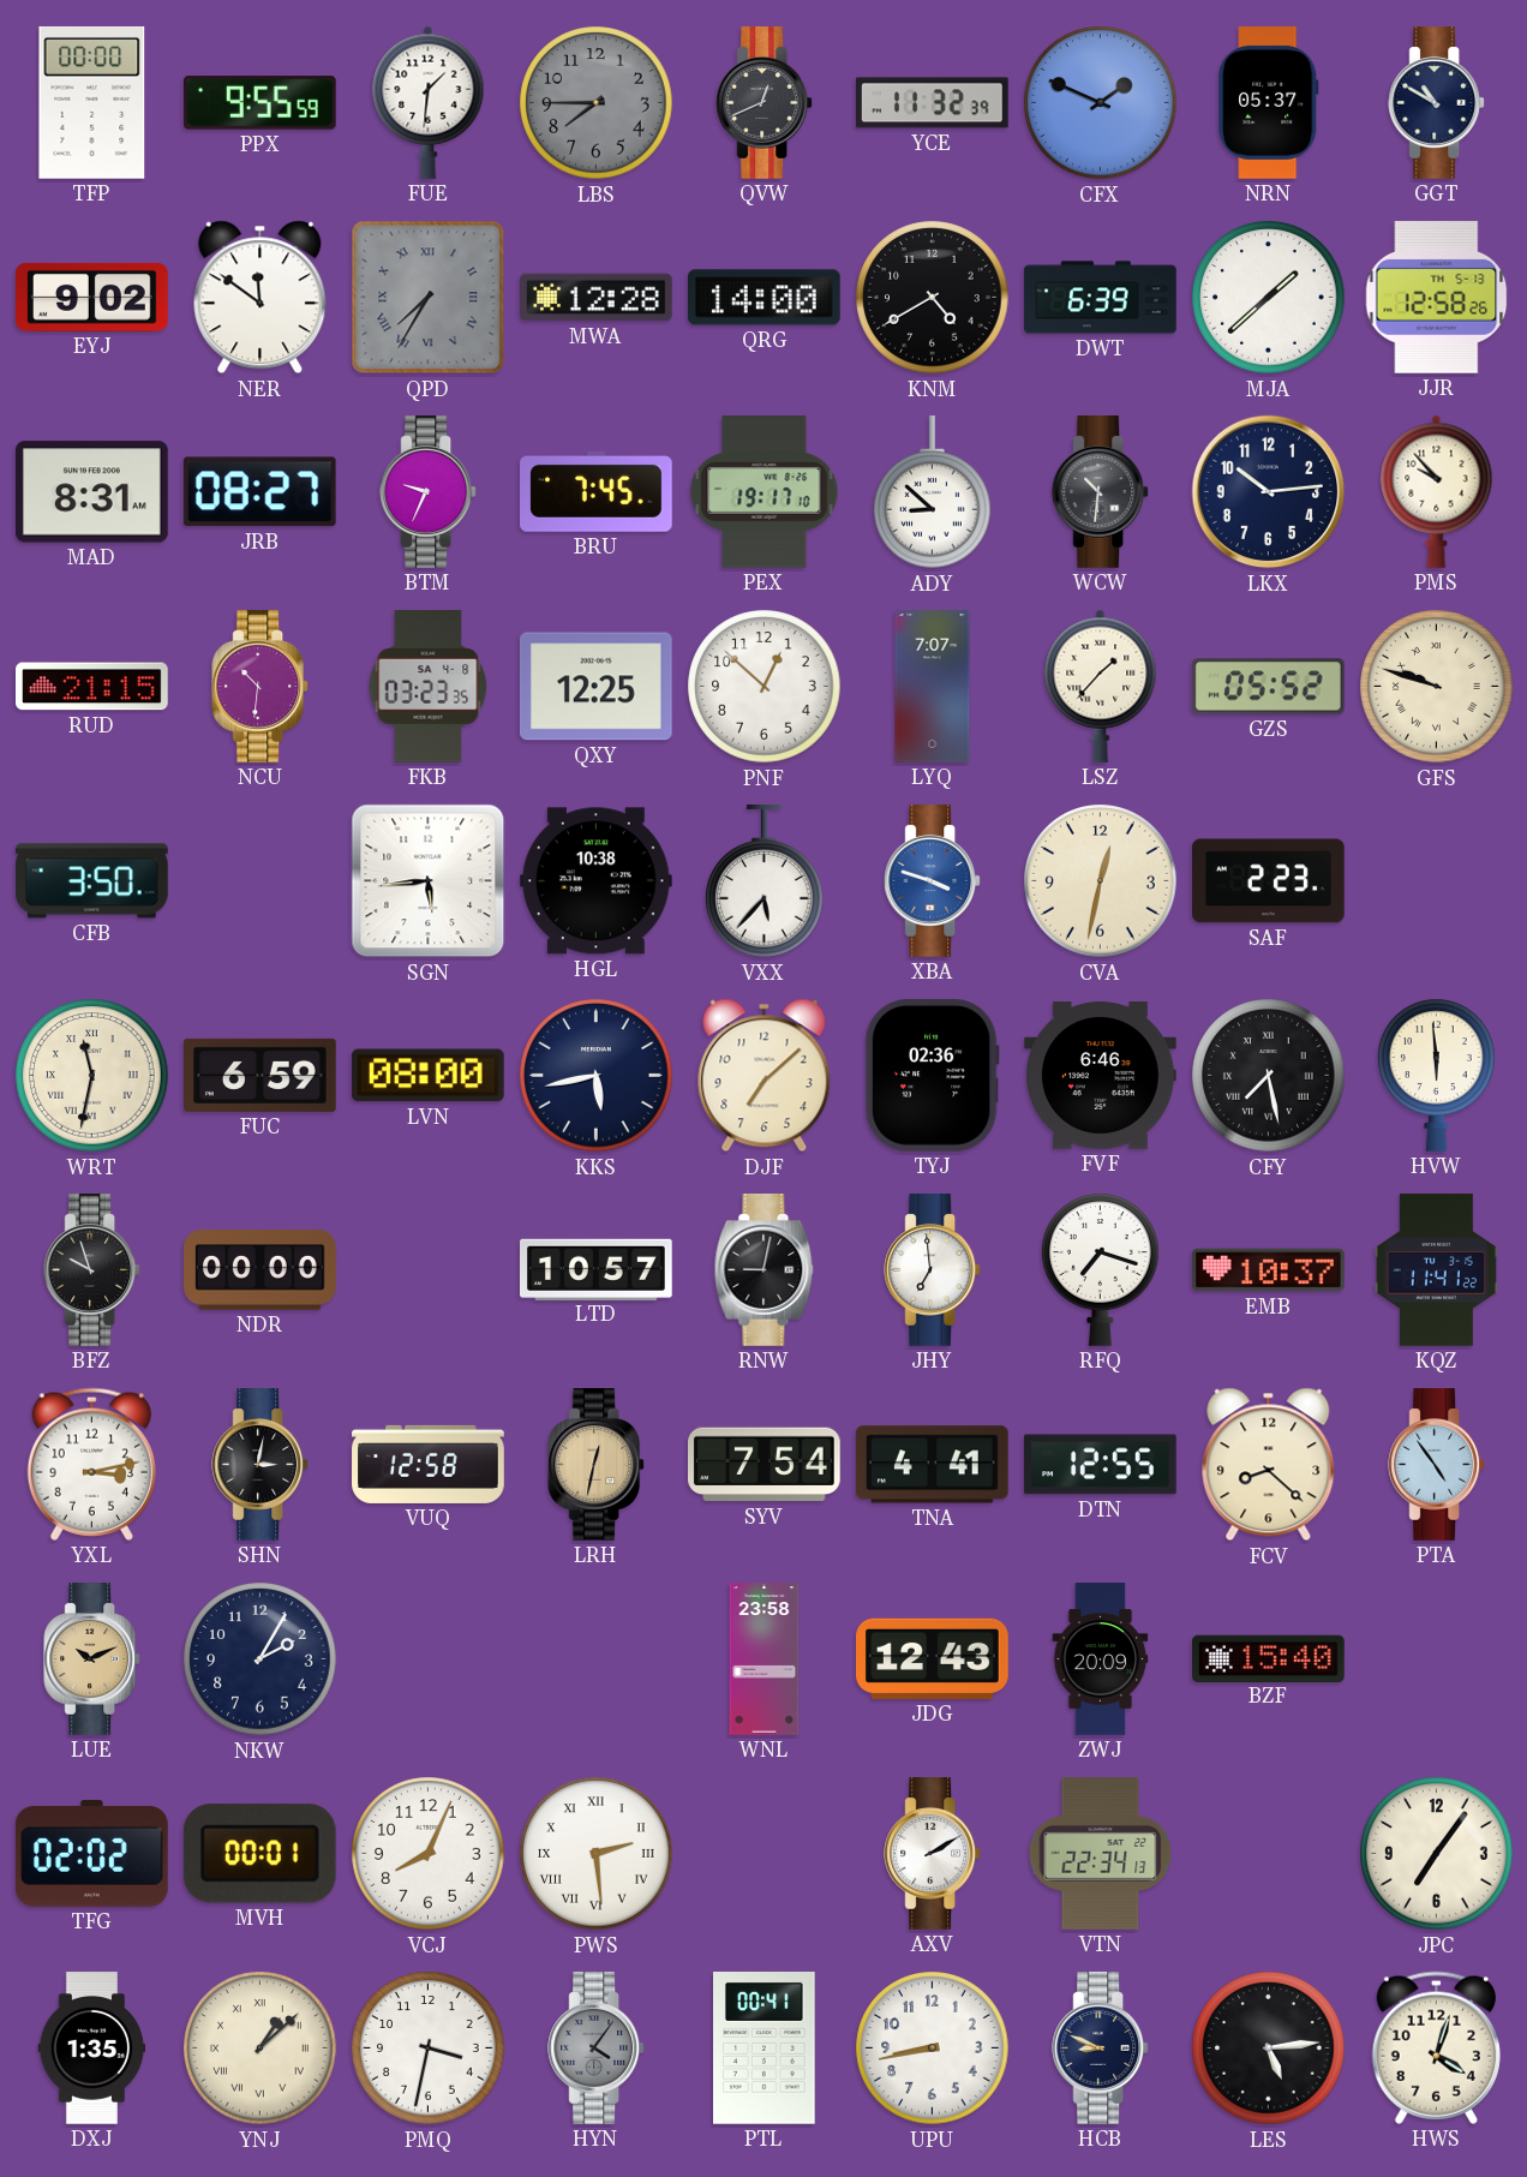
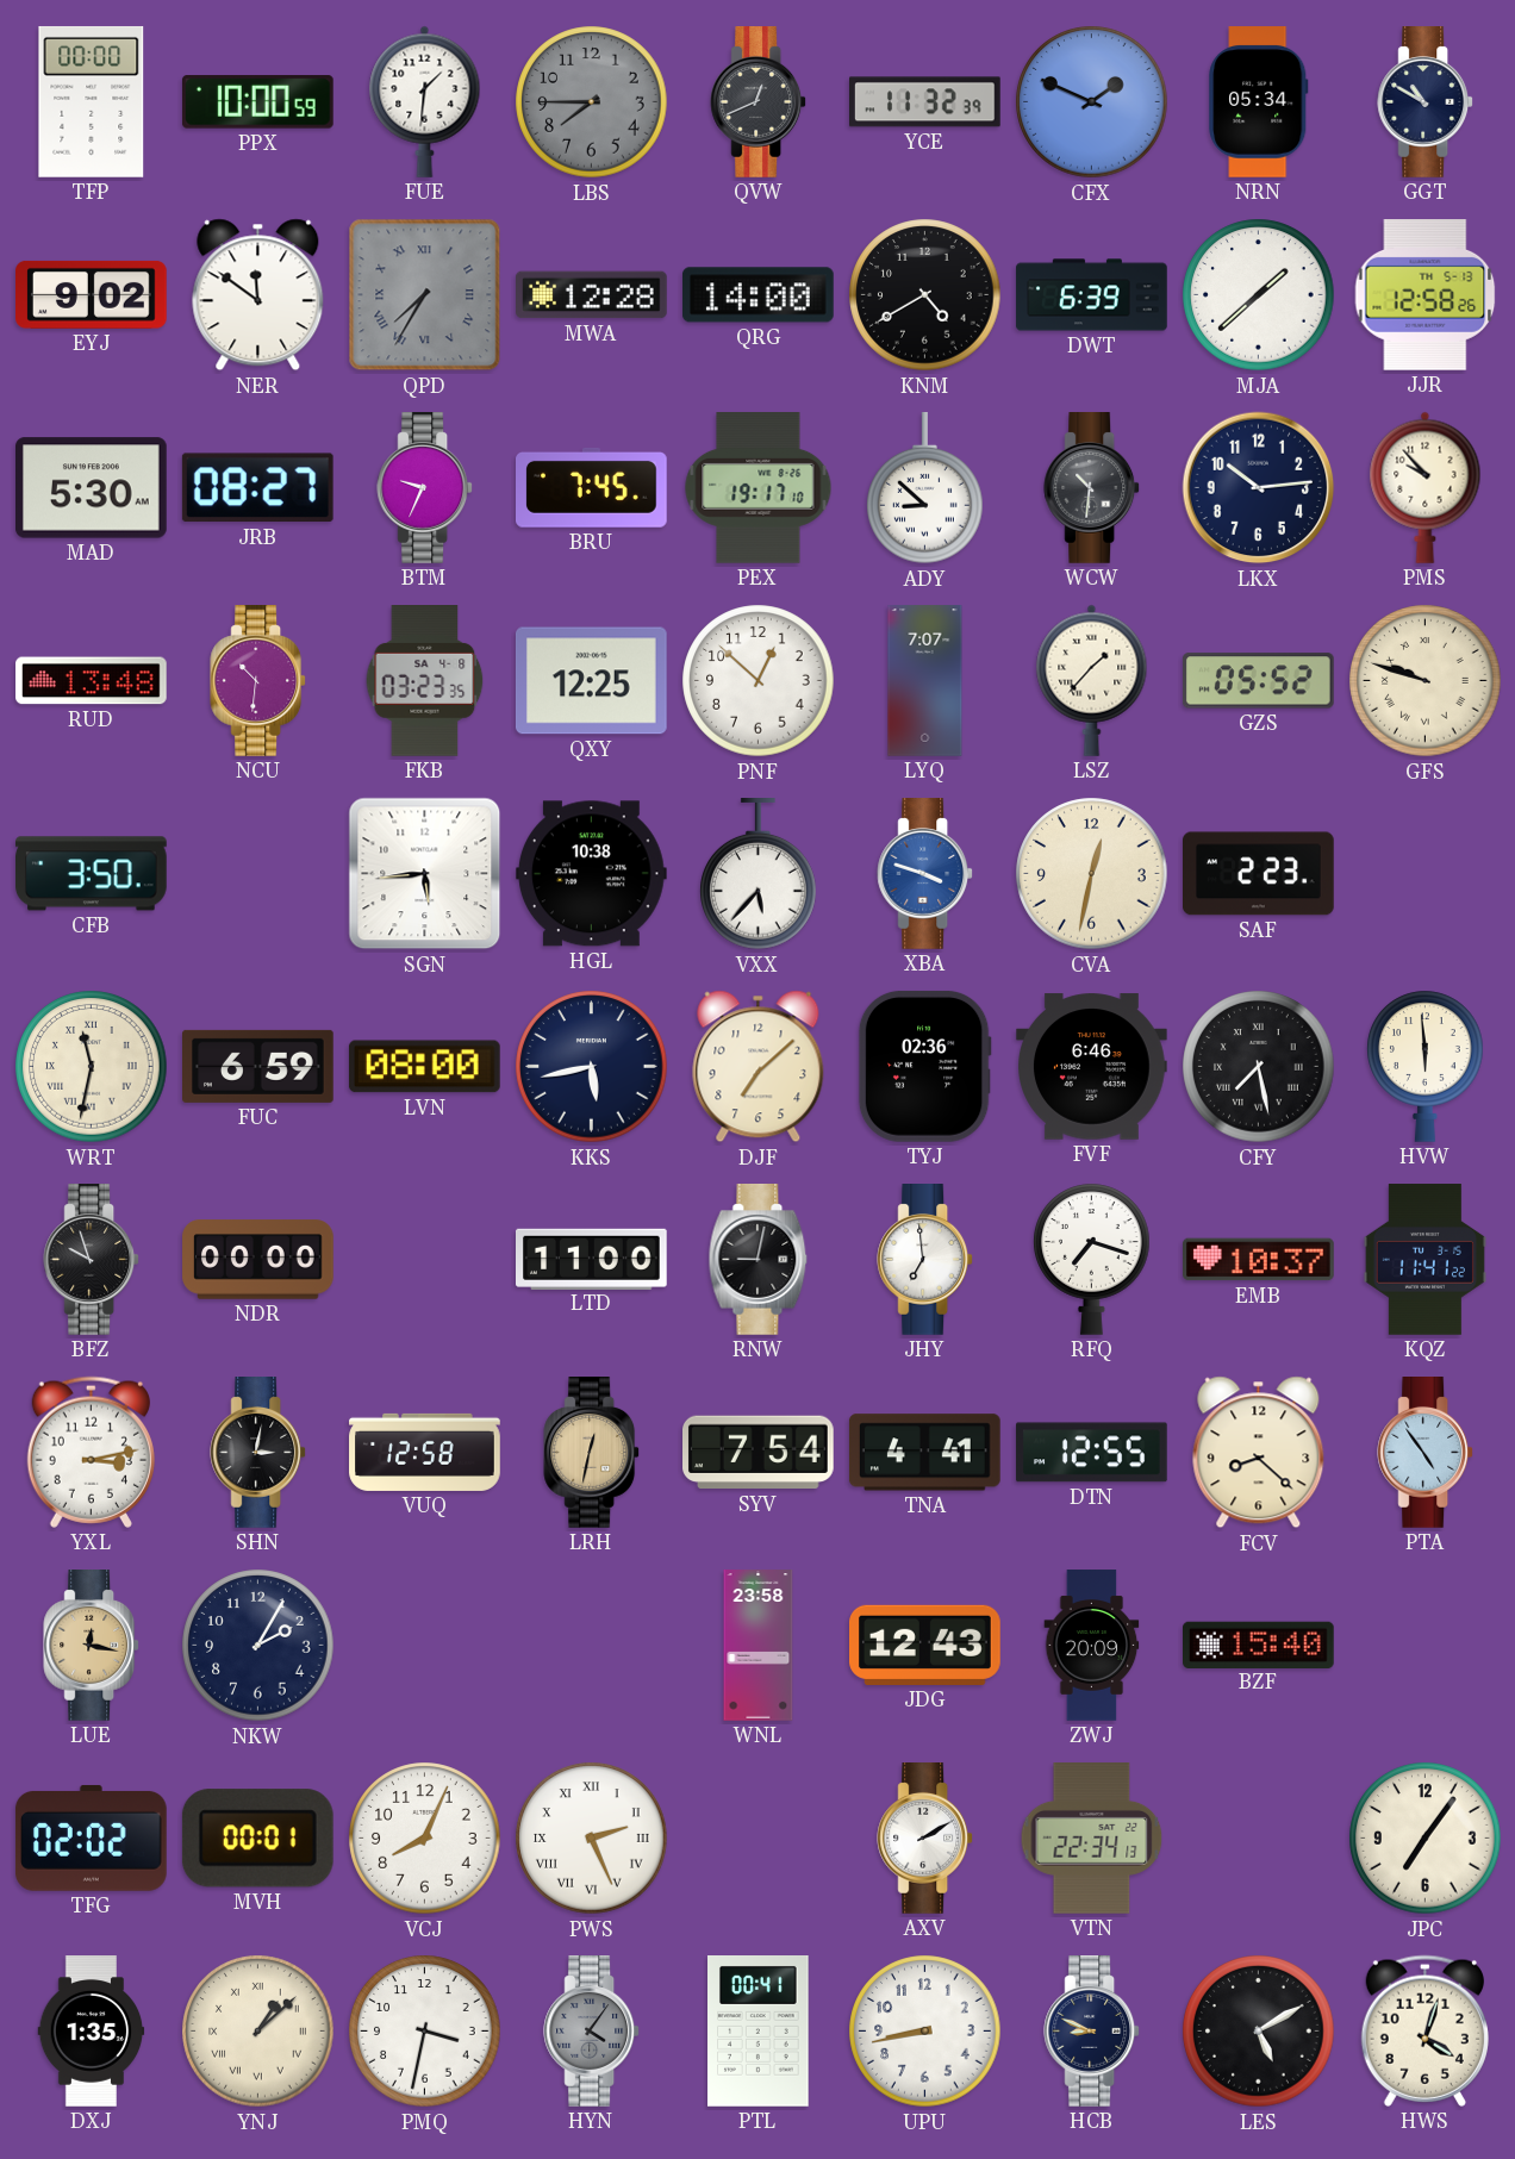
PPX: 9:55 -> 10:00 (257, 102)
NRN: 05:37 -> 05:34 (1259, 102)
MAD: 8:31 -> 5:30 (92, 488)
RUD: 21:15 -> 13:48 (92, 681)
LTD: 10:57 -> 11:00 (592, 1259)
LUE: 10:11 -> 12:17 (92, 1646)
PWS: 2:29 -> 2:26 (592, 1839)
LES: 5:14 -> 5:10 (1259, 2032)
